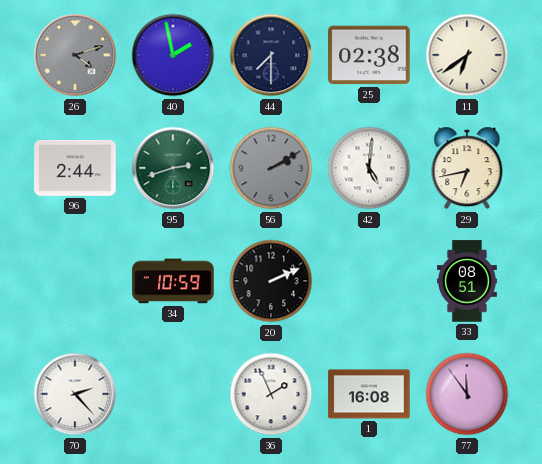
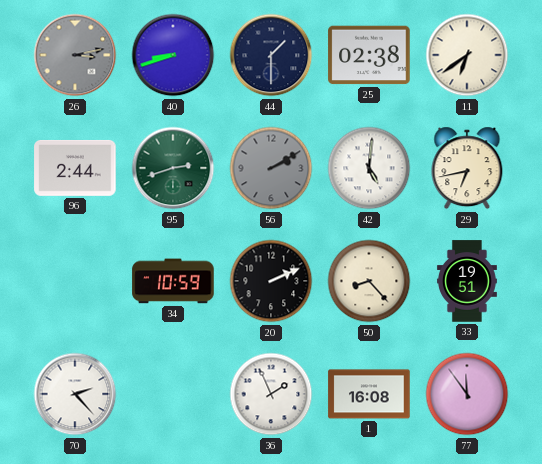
26: 4:12 -> 3:13 (75, 55)
40: 1:58 -> 8:42 (173, 55)
44: 7:30 -> 1:30 (271, 55)
50: none -> 8:23 (369, 281)
33: 08:51 -> 19:51 (467, 281)
